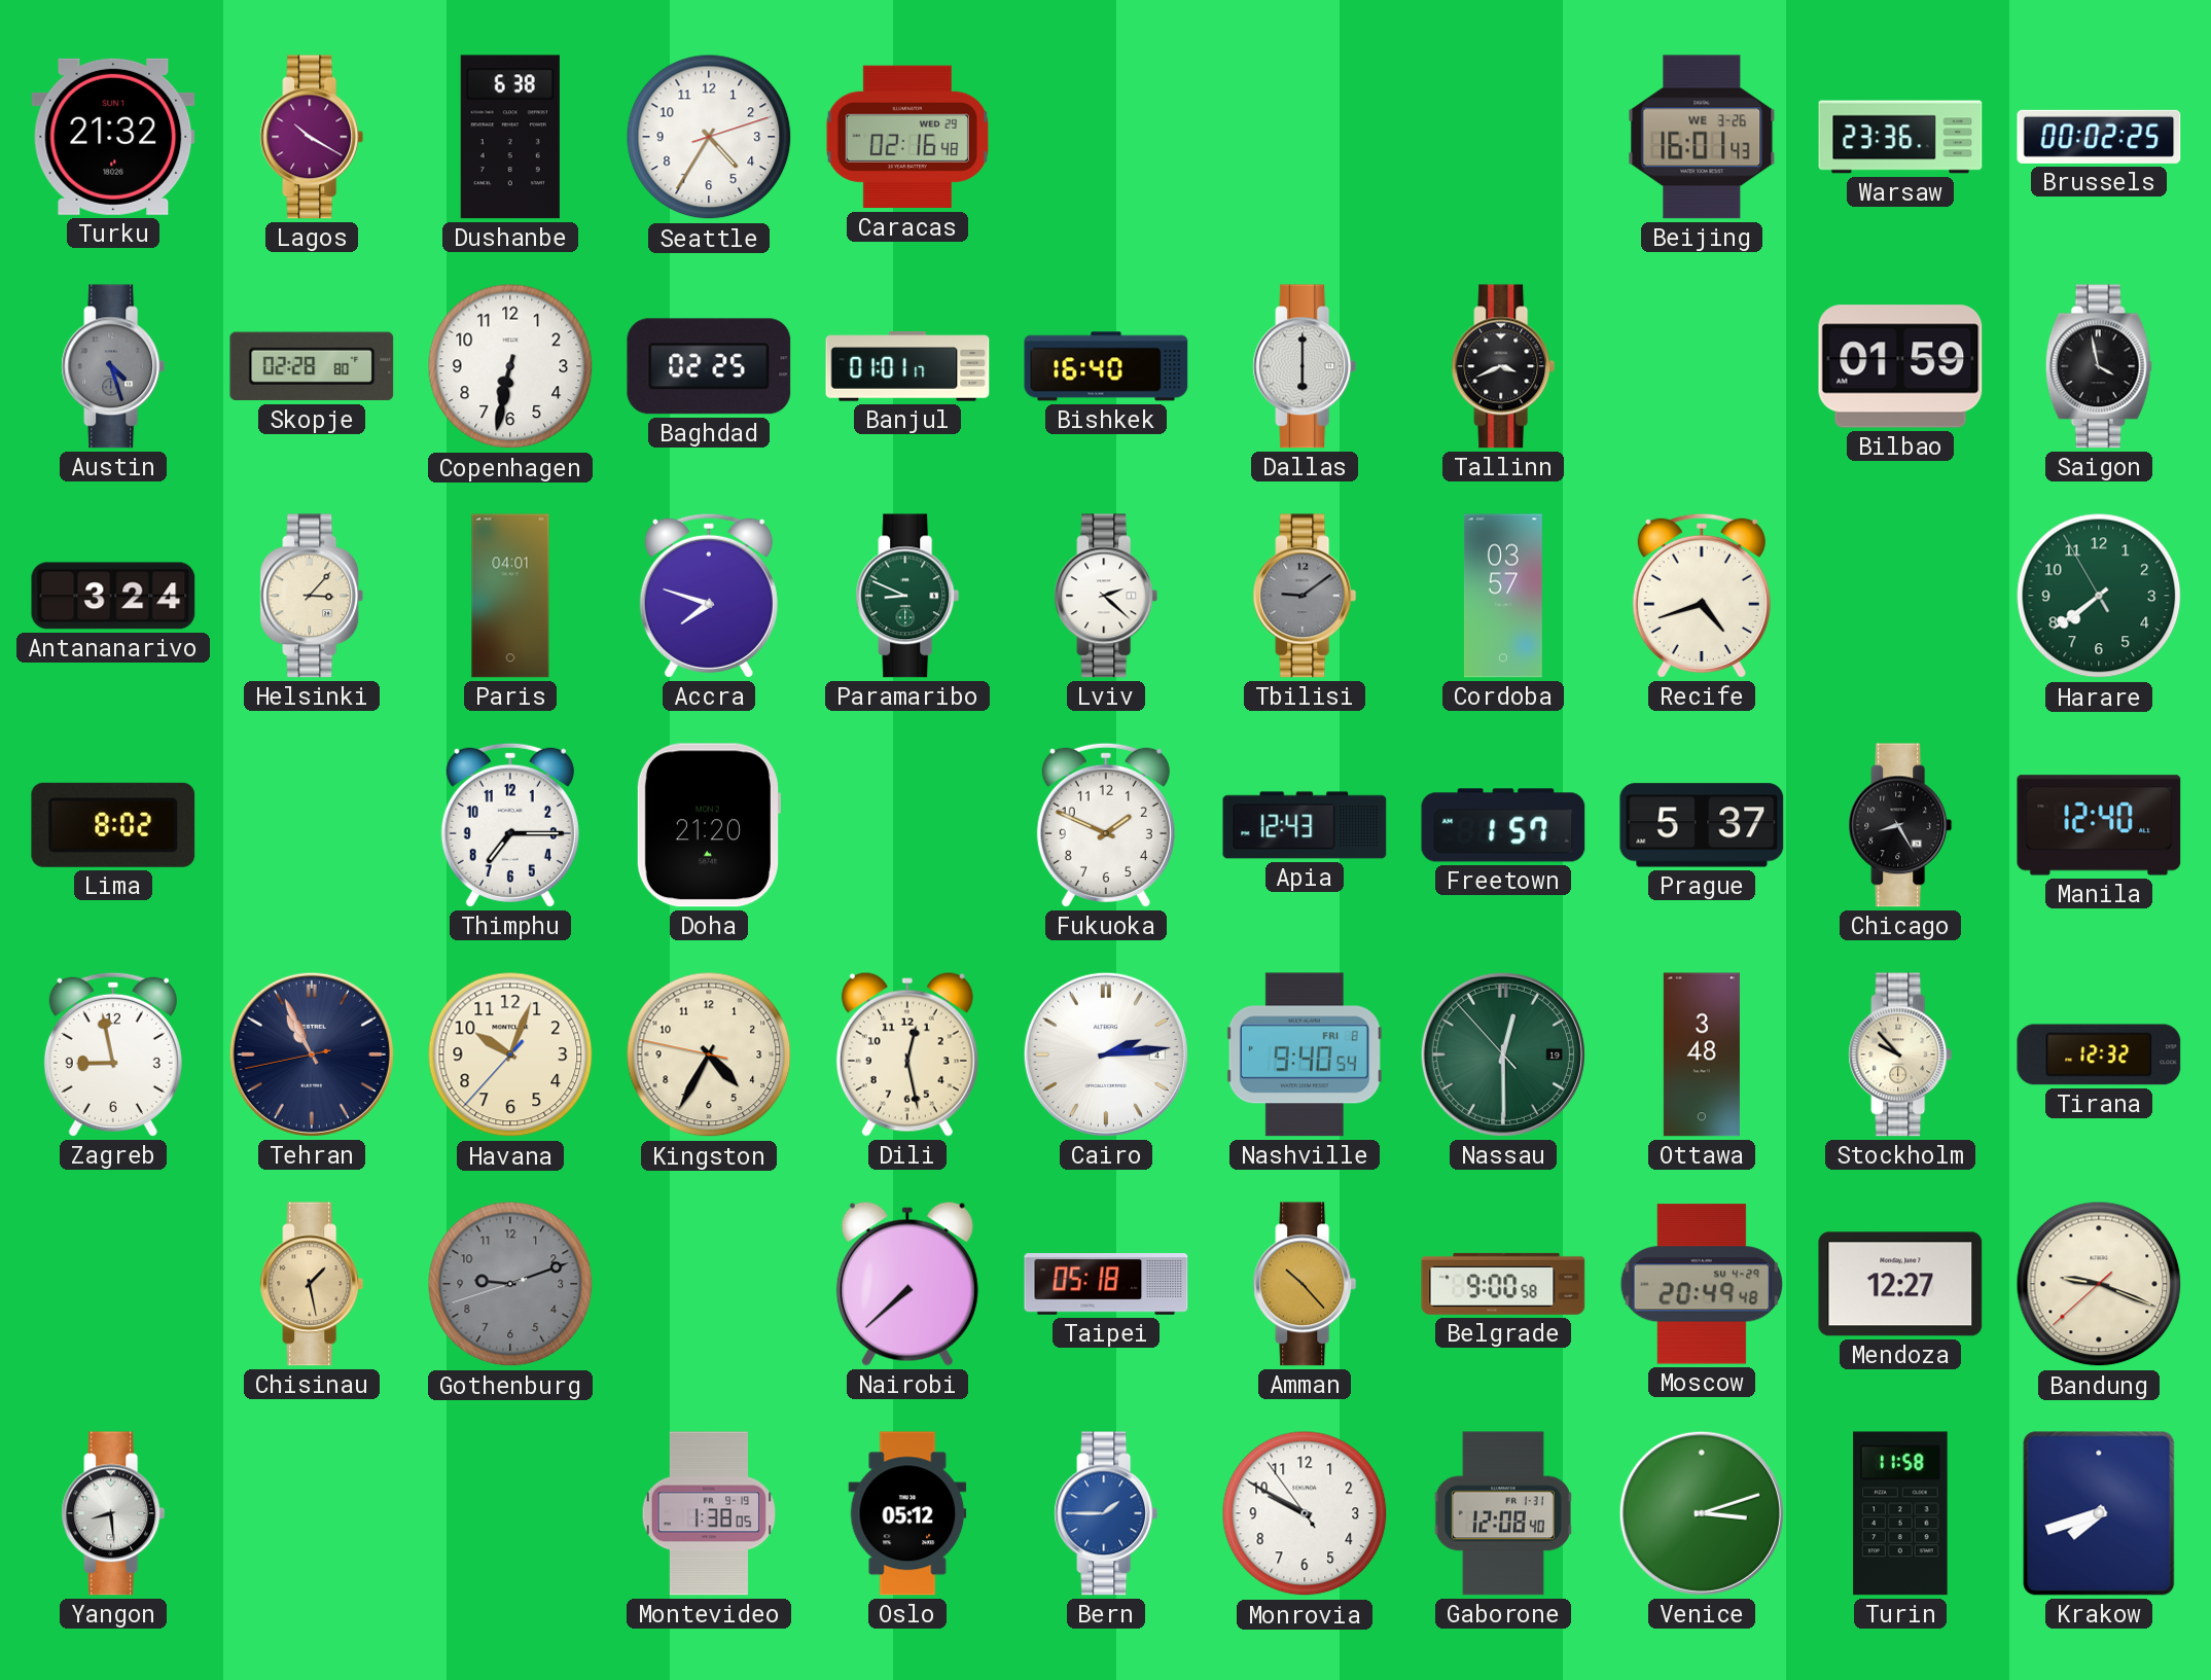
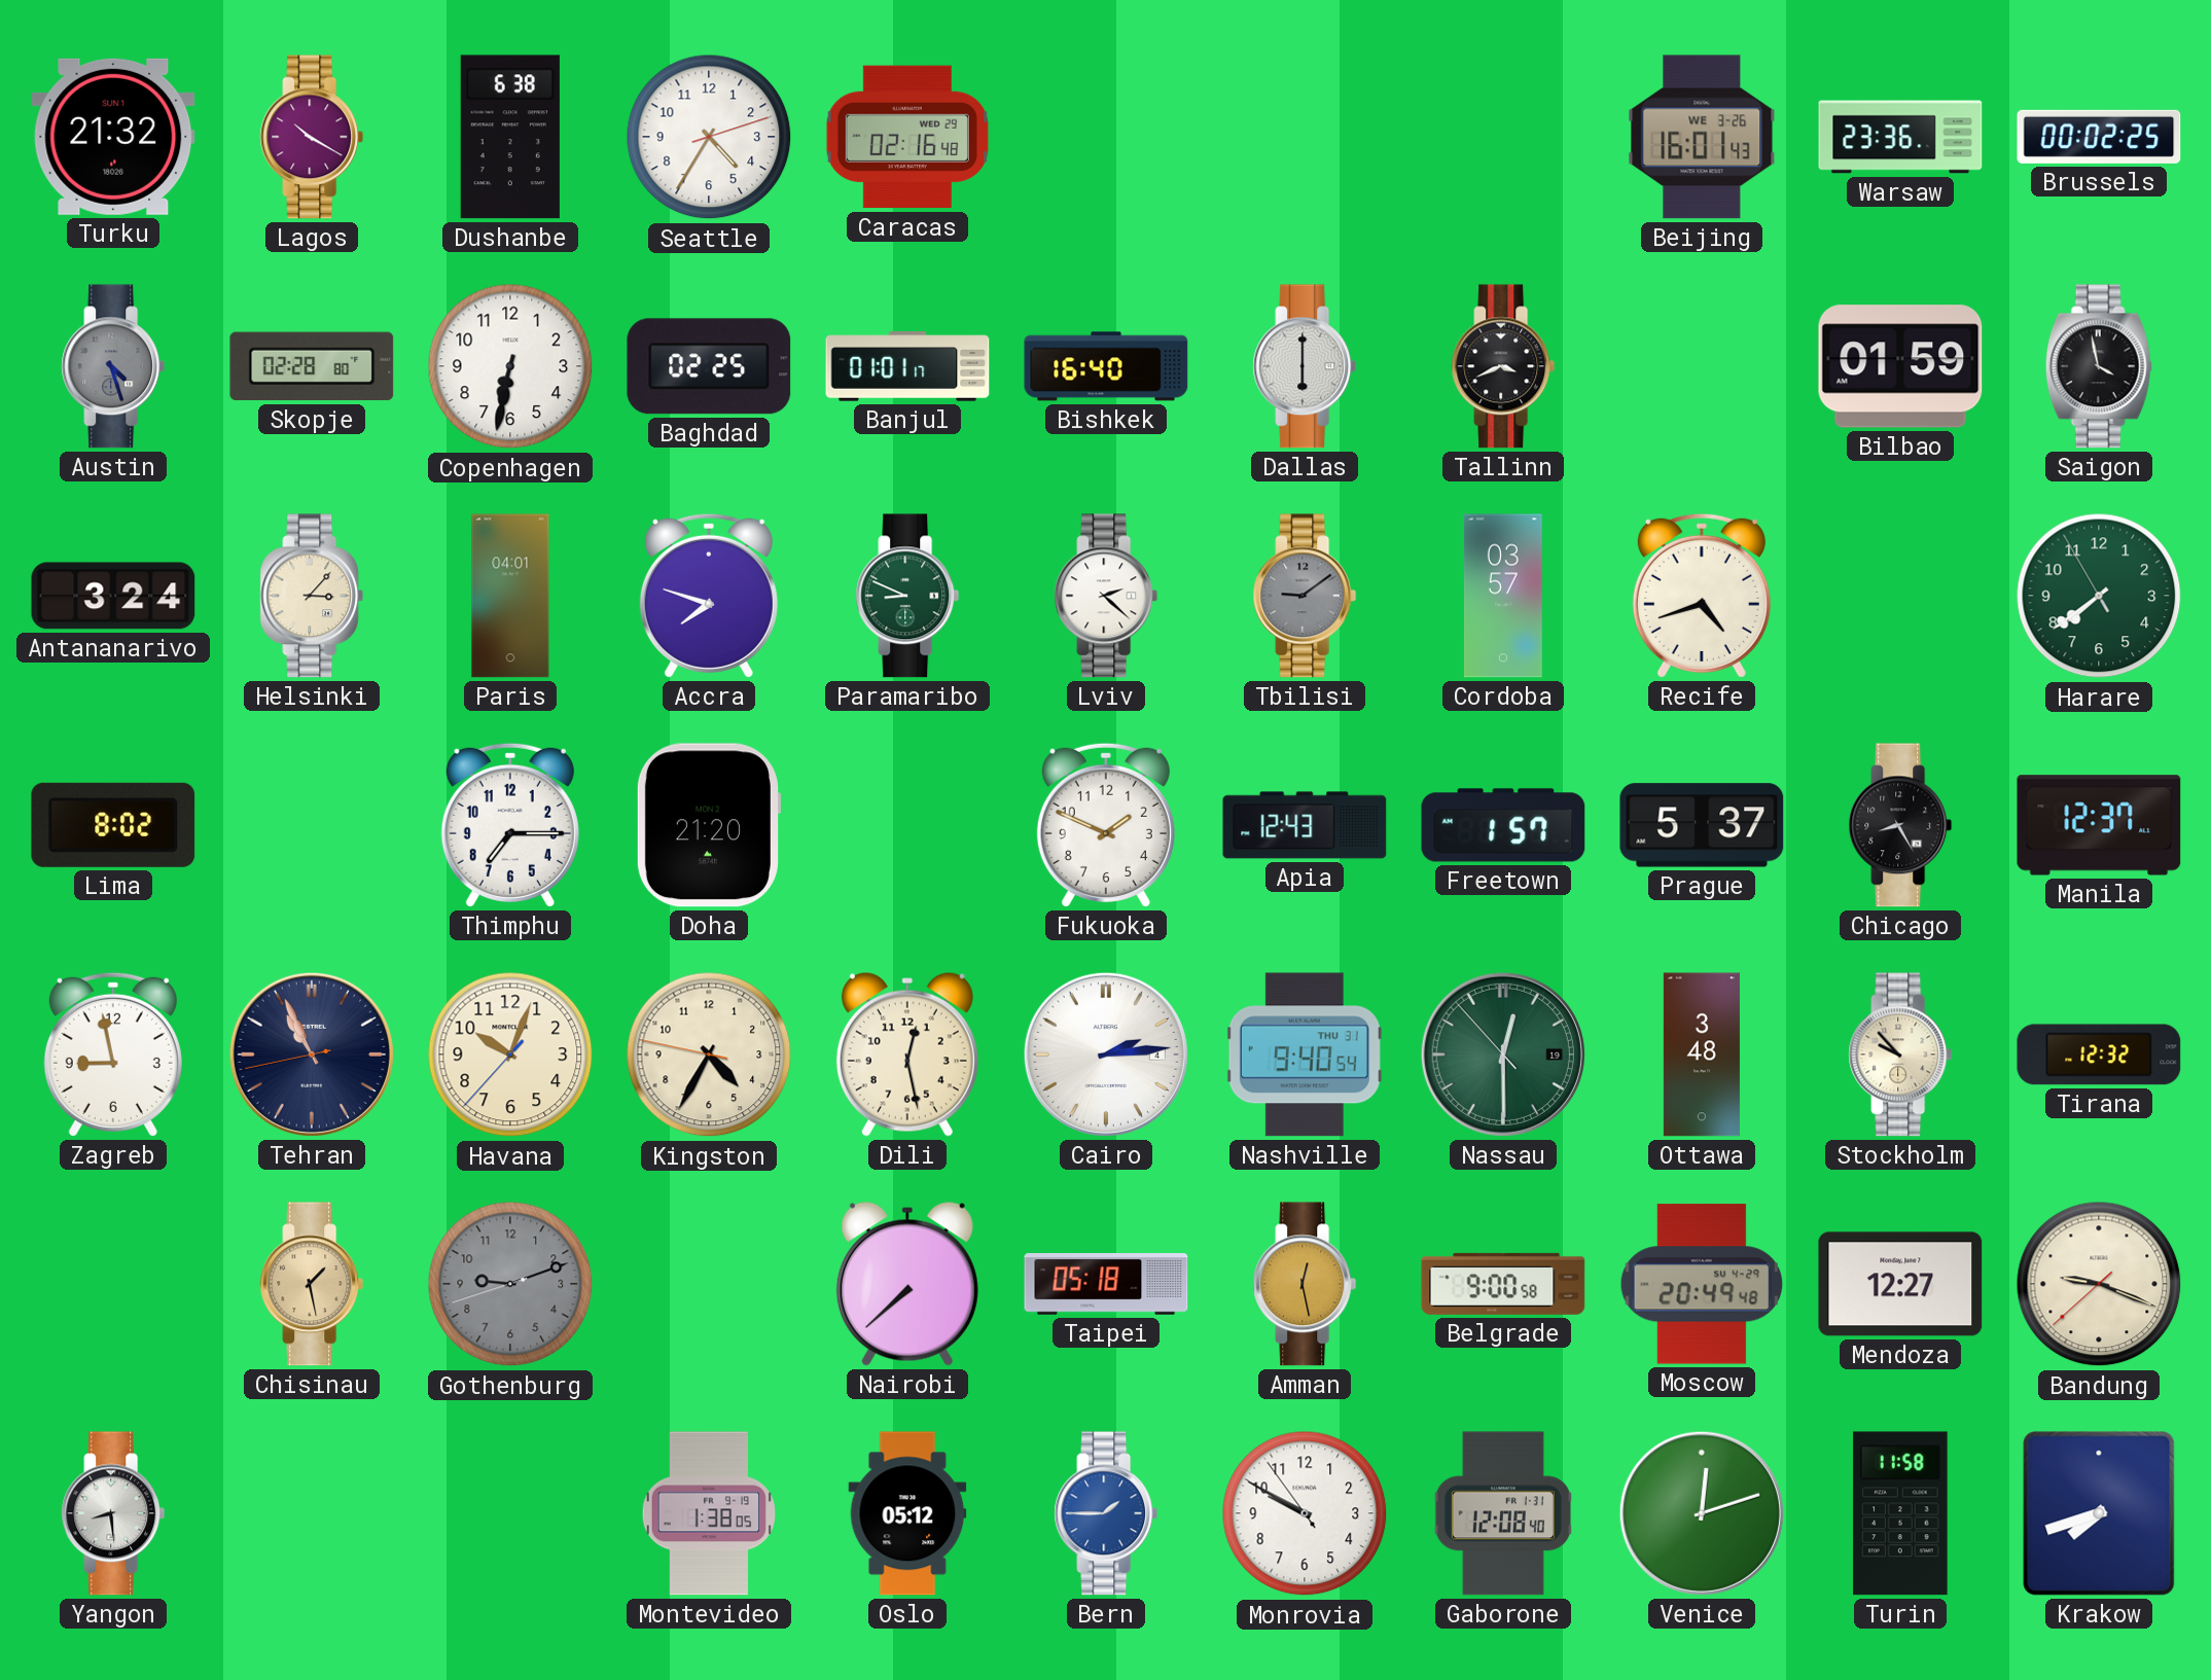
Manila: 12:40 -> 12:37 (2099, 825)
Nashville date: FRI 8 -> THU 31 (1305, 1055)
Amman: 10:23 -> 12:28 (1305, 1284)
Venice: 3:12 -> 12:12 (1702, 1513)
